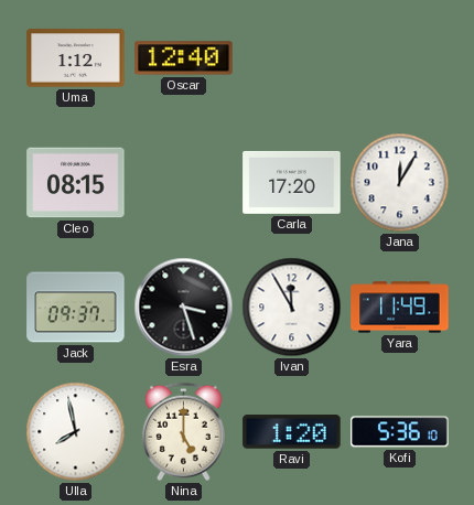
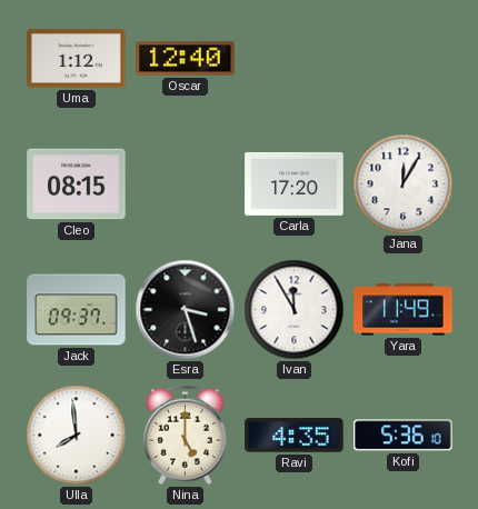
Ulla: 7:58 -> 7:59 (77, 436)
Ravi: 1:20 -> 4:35 (295, 436)
